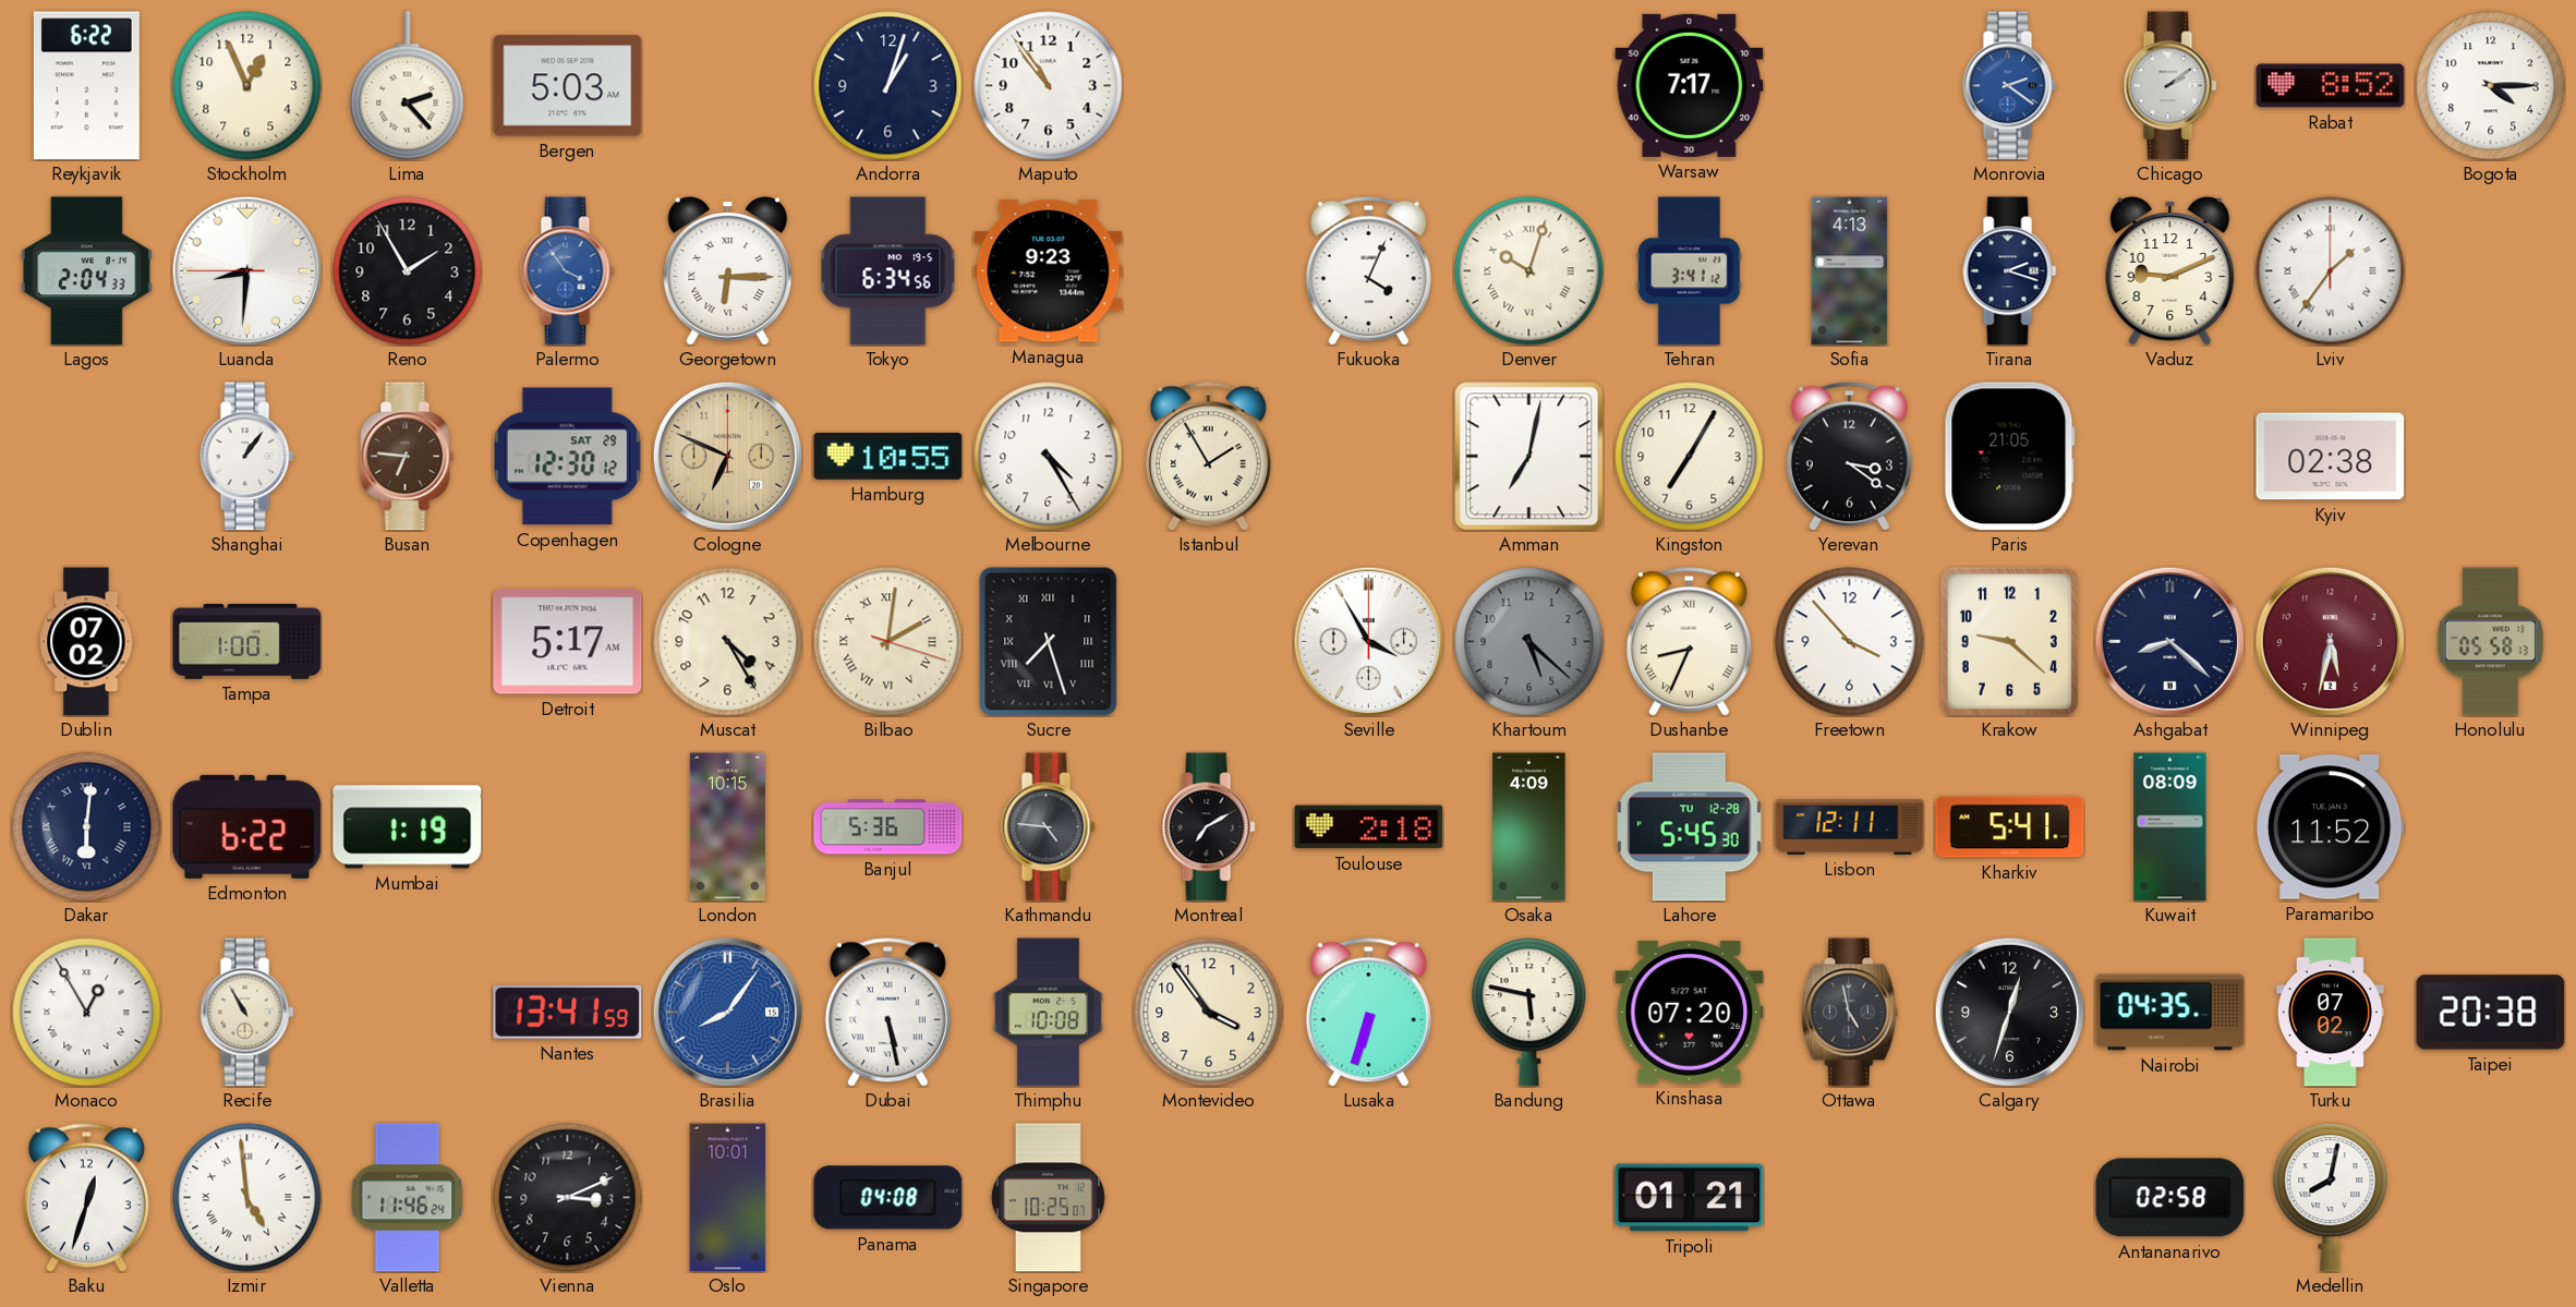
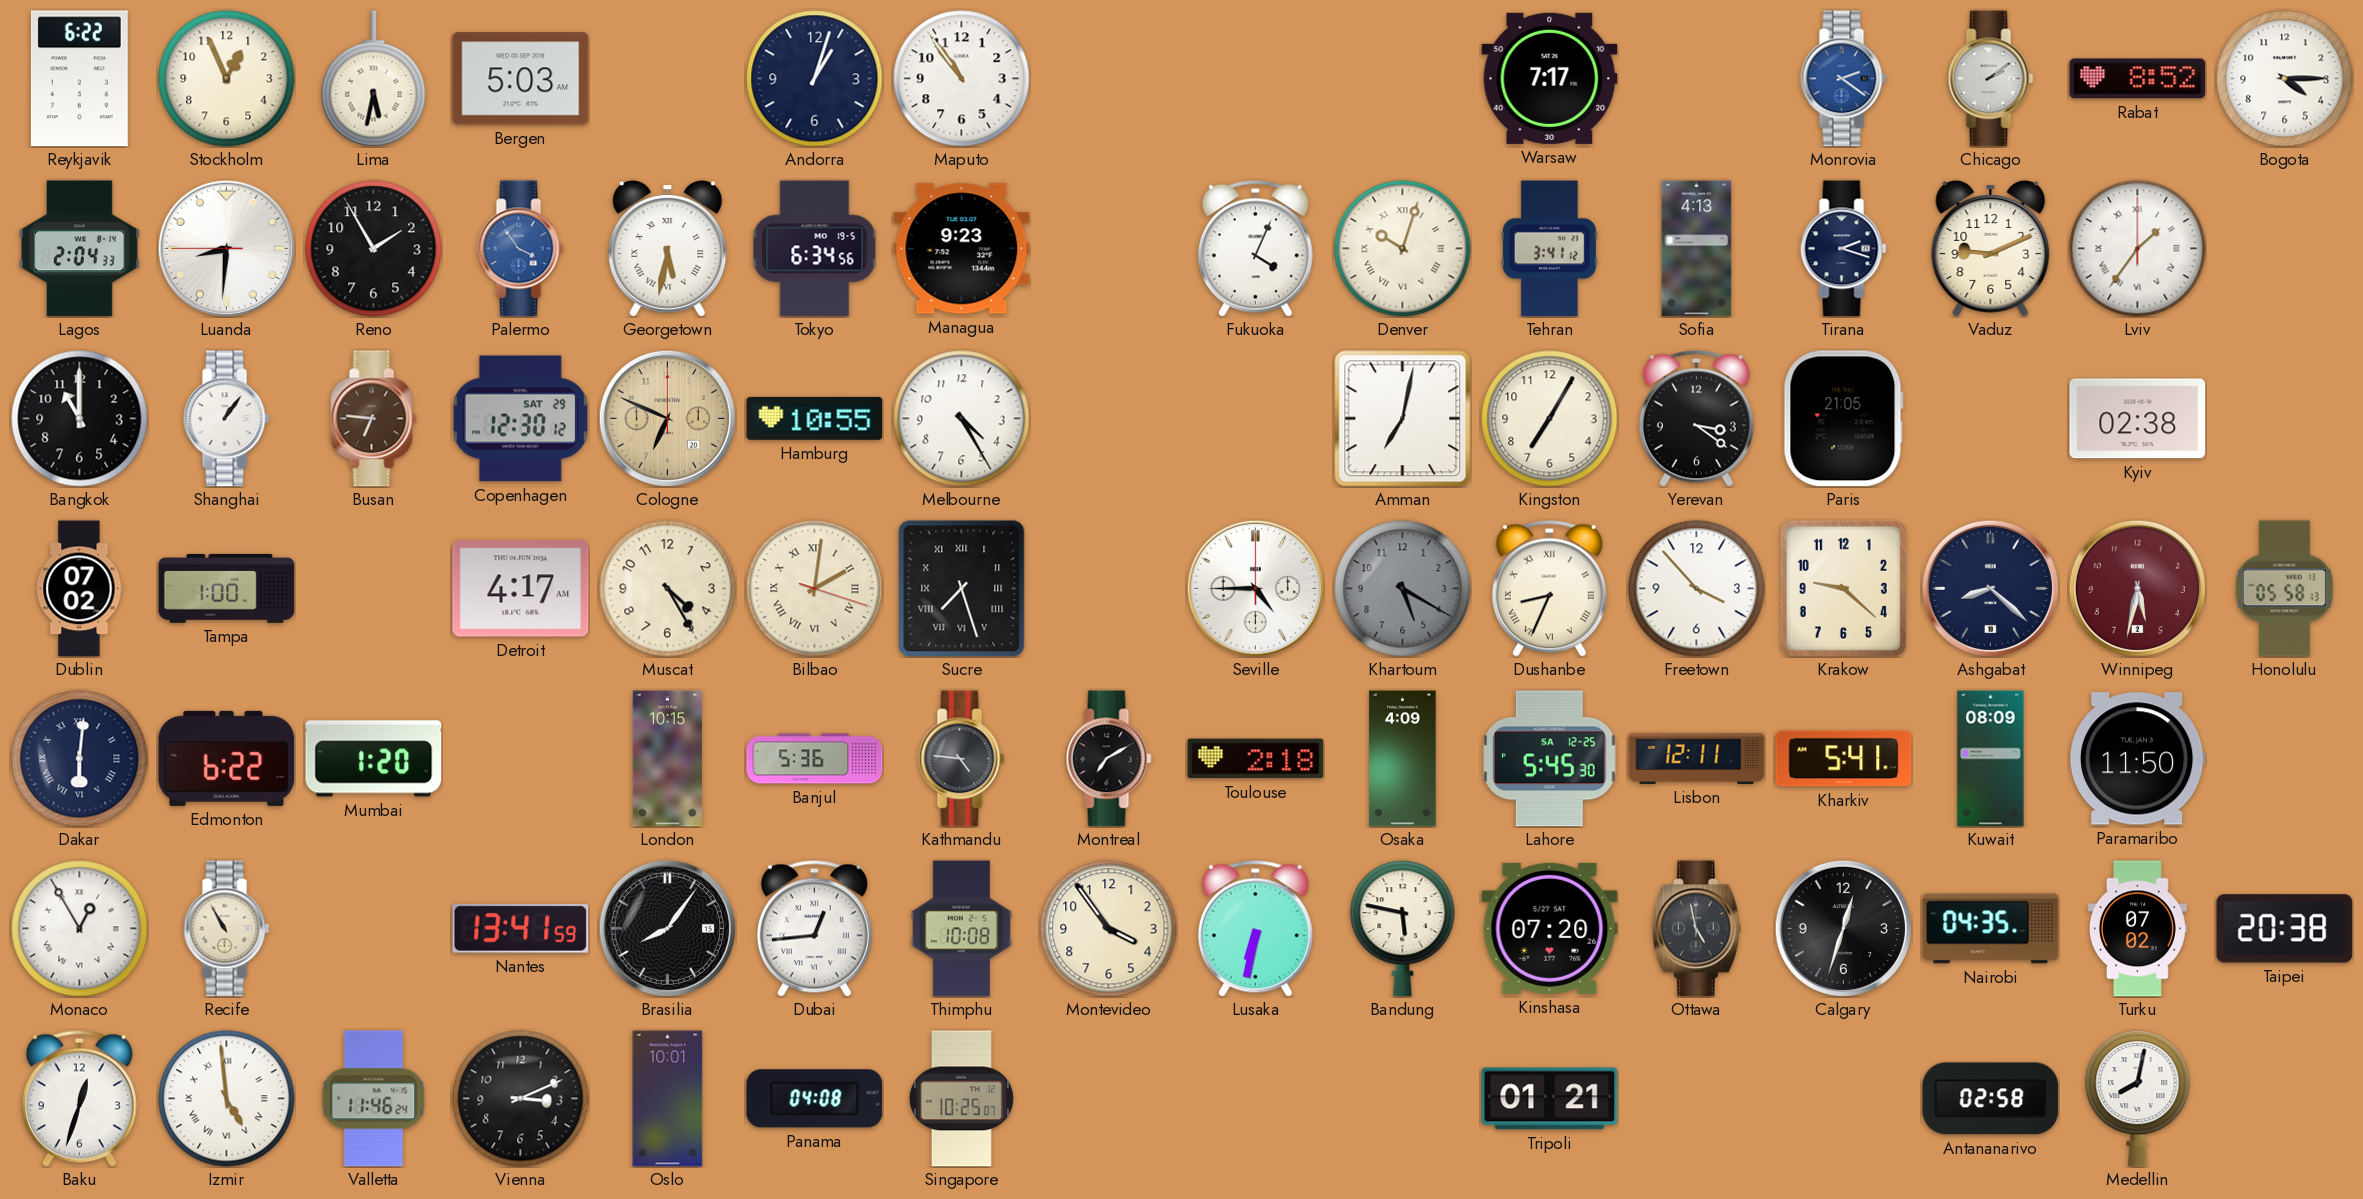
Lima: 2:23 -> 5:32 (374, 79)
Georgetown: 6:15 -> 5:32 (668, 249)
Bangkok: none -> 11:00 (80, 419)
Istanbul: 1:55 -> none (1208, 456)
Detroit: 5:17 -> 4:17 (521, 589)
Seville: 3:55 -> 4:45 (1255, 588)
Khartoum: 5:22 -> 5:20 (1403, 589)
Mumbai: 1:19 -> 1:20 (374, 759)
Lahore date: TU 12-28 -> SA 12-25 (1550, 759)
Paramaribo: 11:52 -> 11:50 (2137, 759)
Brasilia dial: blue -> black (667, 928)
Dubai: 5:28 -> 12:44 (814, 928)
Lusaka: 6:33 -> 6:32 (1255, 928)
